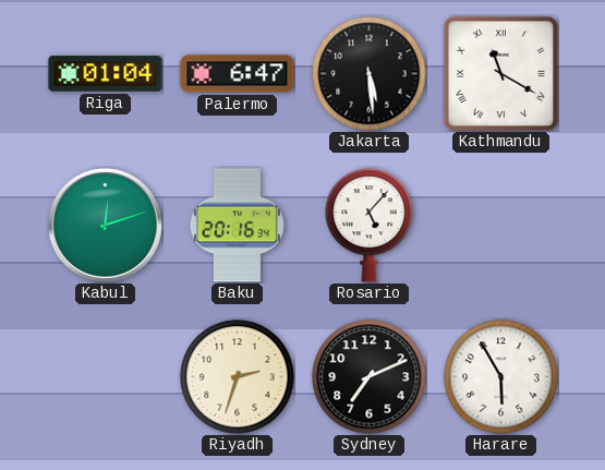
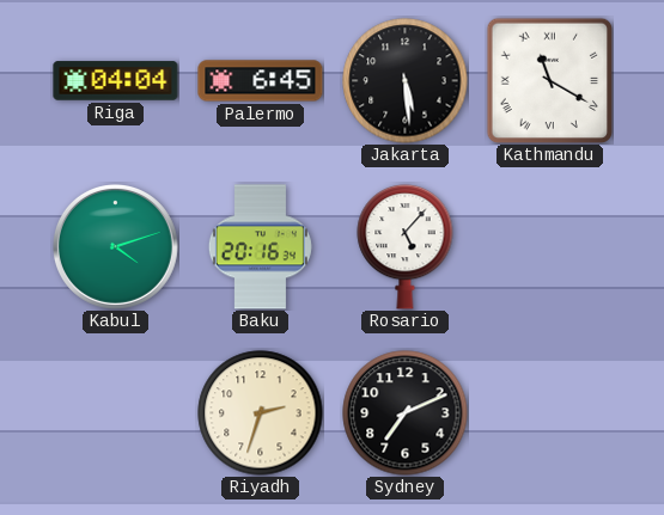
Riga: 01:04 -> 04:04 (116, 81)
Palermo: 6:47 -> 6:45 (261, 81)
Kabul: 12:12 -> 4:12 (115, 246)
Harare: 5:55 -> none (501, 377)
